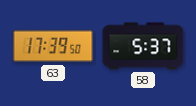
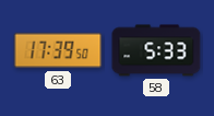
58: 5:37 -> 5:33 (156, 50)
